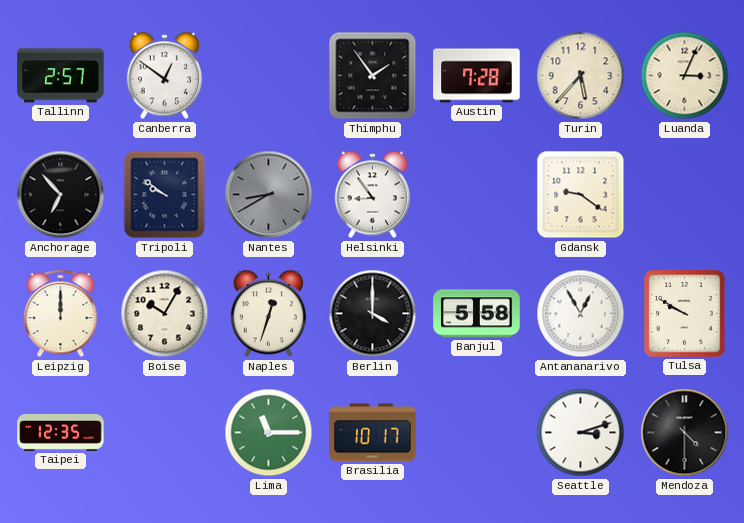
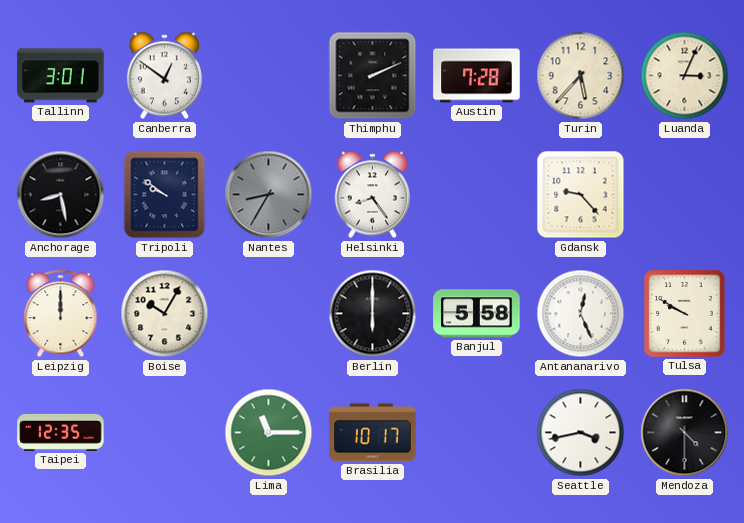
Tallinn: 2:57 -> 3:01 (61, 76)
Thimphu: 1:54 -> 2:11 (373, 76)
Anchorage: 6:53 -> 8:28 (61, 195)
Nantes: 8:40 -> 8:35 (269, 195)
Helsinki: 8:54 -> 8:24 (372, 195)
Gdansk: 9:21 -> 9:23 (581, 195)
Naples: 12:33 -> none (268, 314)
Berlin: 4:00 -> 6:00 (373, 314)
Antananarivo: 12:55 -> 12:26 (581, 314)
Seattle: 3:12 -> 3:43 (581, 433)
